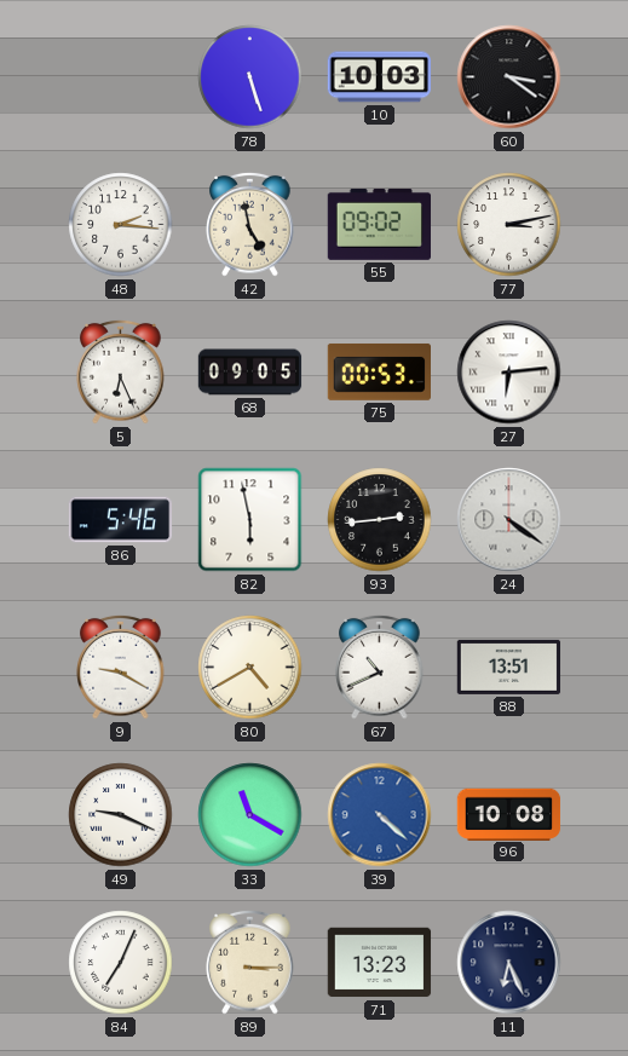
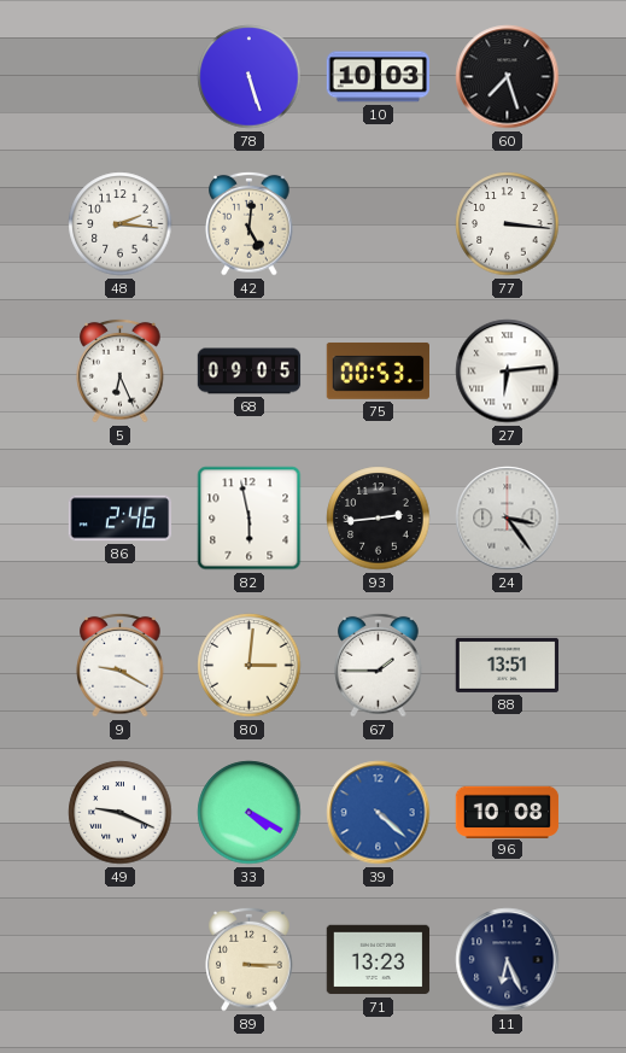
60: 3:21 -> 7:27 (508, 77)
42: 4:58 -> 5:01 (250, 223)
55: 09:02 -> none (379, 224)
77: 3:13 -> 3:16 (508, 224)
86: 5:46 -> 2:46 (121, 519)
24: 4:21 -> 3:24 (508, 519)
80: 4:40 -> 3:01 (250, 666)
67: 10:41 -> 1:45 (379, 665)
33: 11:20 -> 4:20 (250, 813)
84: 7:04 -> none (121, 963)
